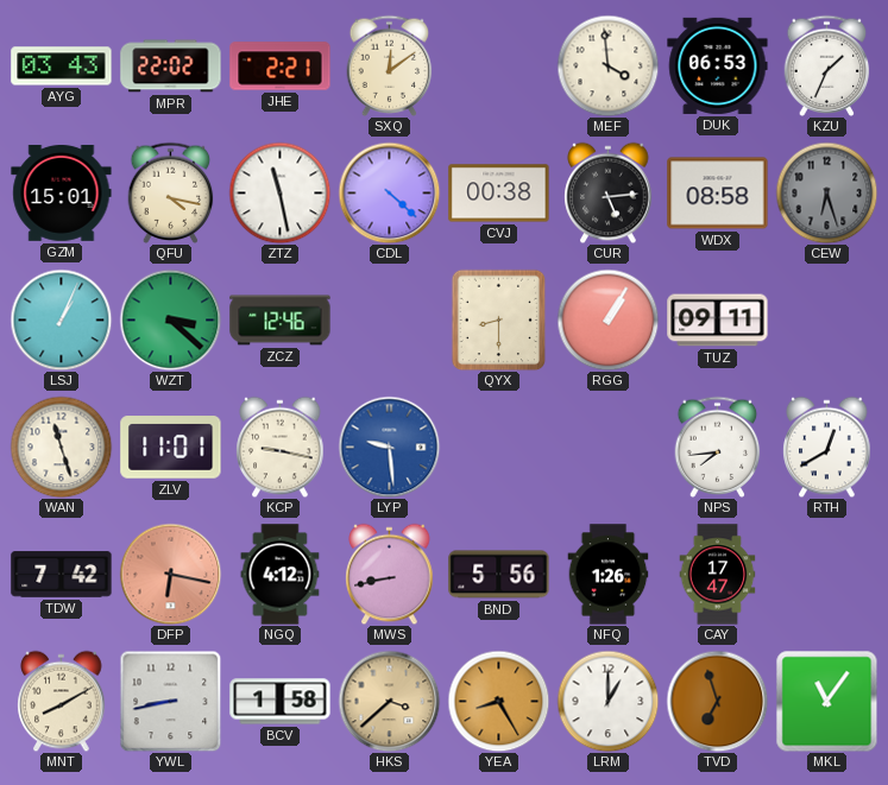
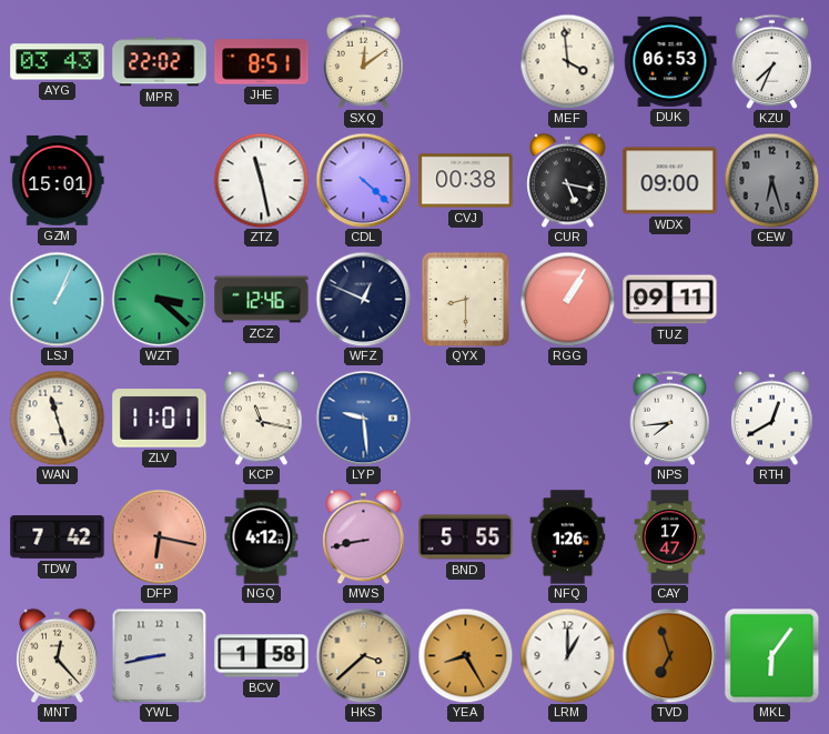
JHE: 2:21 -> 8:51 (262, 62)
KZU: 1:34 -> 7:34 (772, 61)
QFU: 4:17 -> none (171, 192)
CUR: 5:14 -> 5:17 (568, 180)
WDX: 08:58 -> 09:00 (670, 181)
WFZ: none -> 12:49 (363, 299)
KCP: 9:17 -> 11:17 (262, 418)
BND: 5:56 -> 5:55 (466, 537)
MNT: 8:10 -> 12:23 (58, 655)
MKL: 11:06 -> 6:06 (771, 655)
